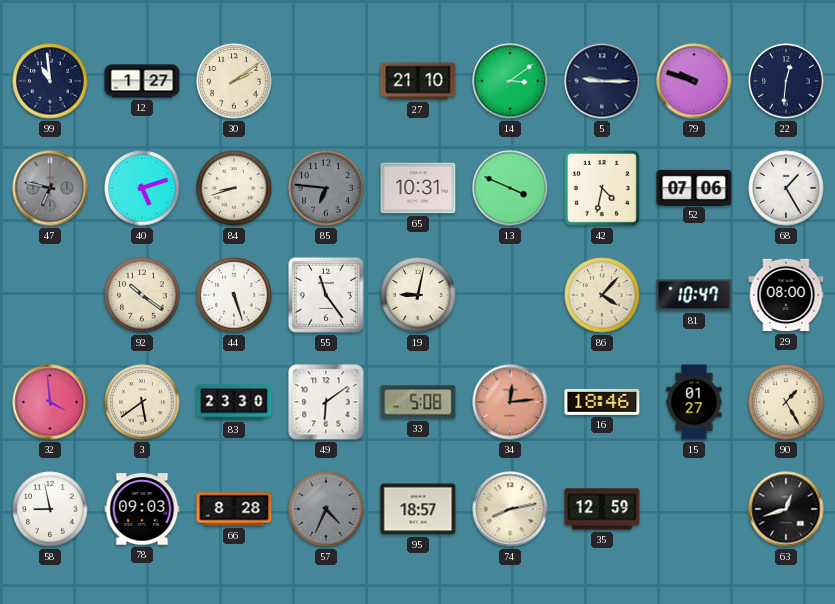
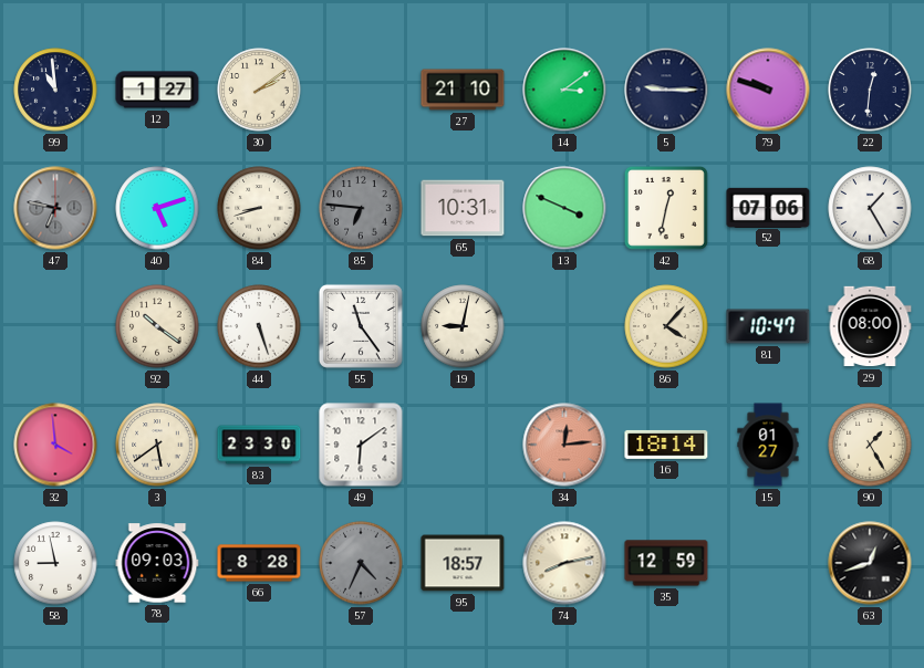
42: 4:32 -> 12:32 (666, 208)
33: 5:08 -> none (418, 402)
16: 18:46 -> 18:14 (666, 445)
